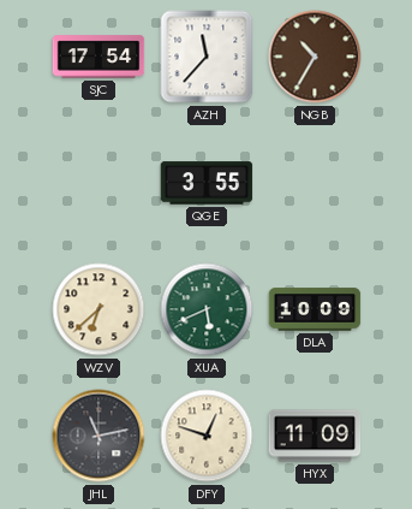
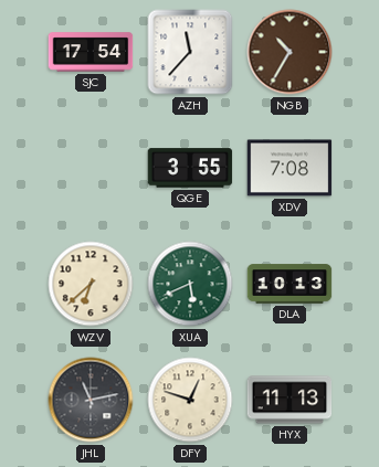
XDV: none -> 7:08 (289, 168)
DLA: 10:09 -> 10:13 (289, 284)
HYX: 11:09 -> 11:13 (289, 400)
